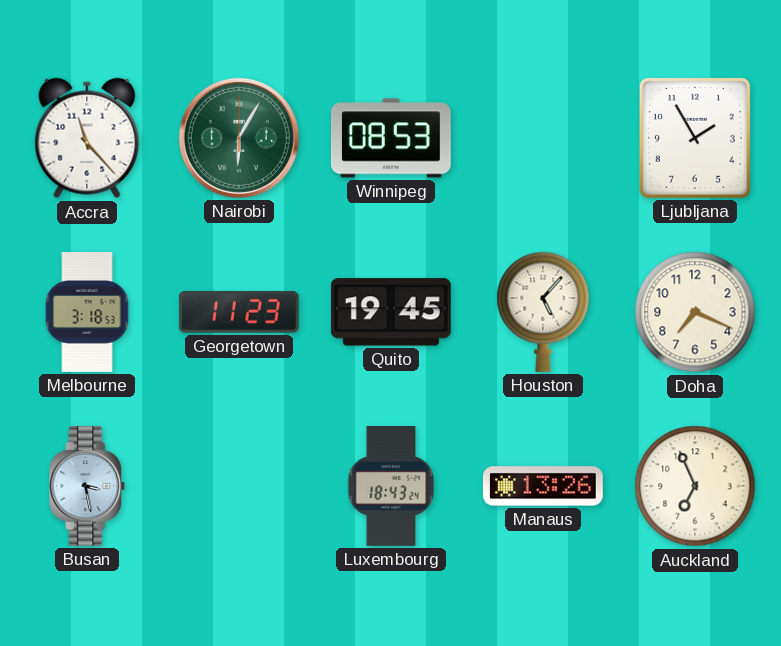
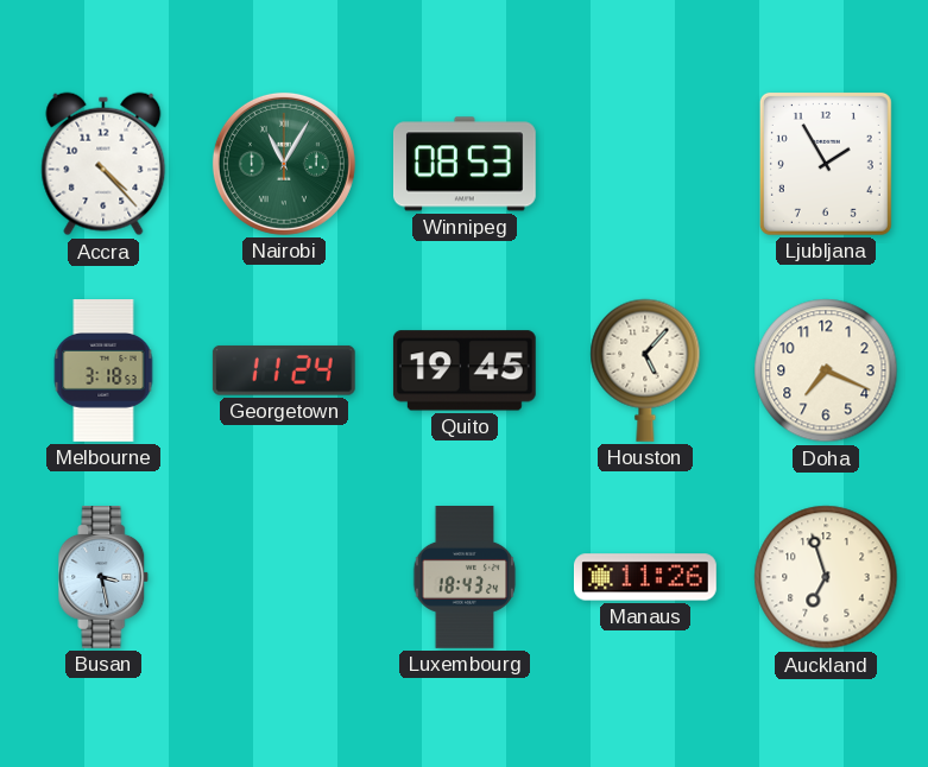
Accra: 11:23 -> 4:23 (103, 164)
Nairobi: 6:05 -> 11:05 (284, 164)
Georgetown: 11:23 -> 11:24 (284, 370)
Manaus: 13:26 -> 11:26 (645, 577)
Auckland: 6:56 -> 6:57 (826, 577)
